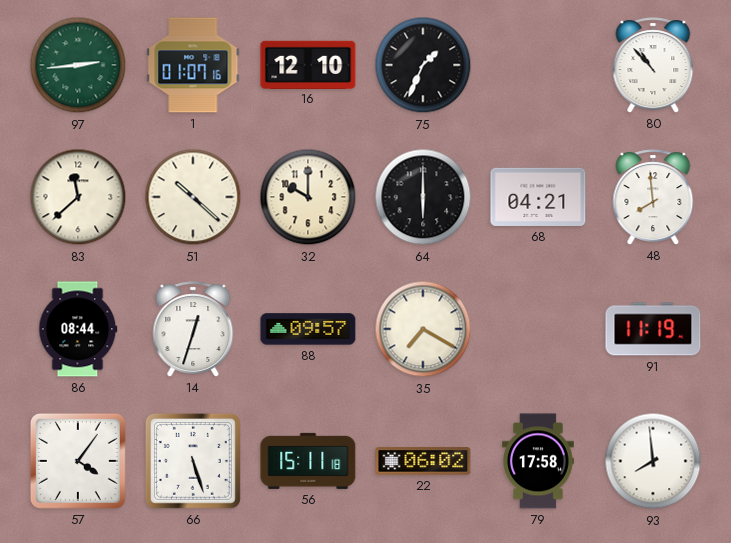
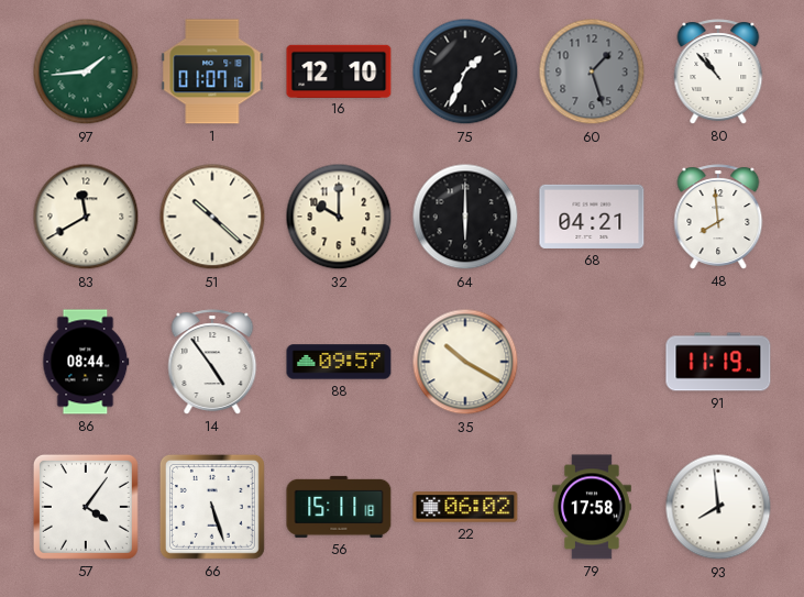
97: 2:44 -> 1:44 (86, 71)
60: none -> 1:27 (592, 71)
83: 11:38 -> 11:40 (86, 217)
14: 12:33 -> 4:54 (212, 362)
35: 7:20 -> 10:20 (465, 362)
